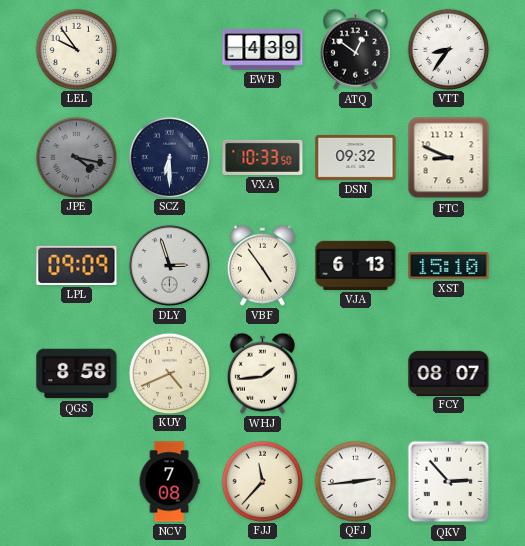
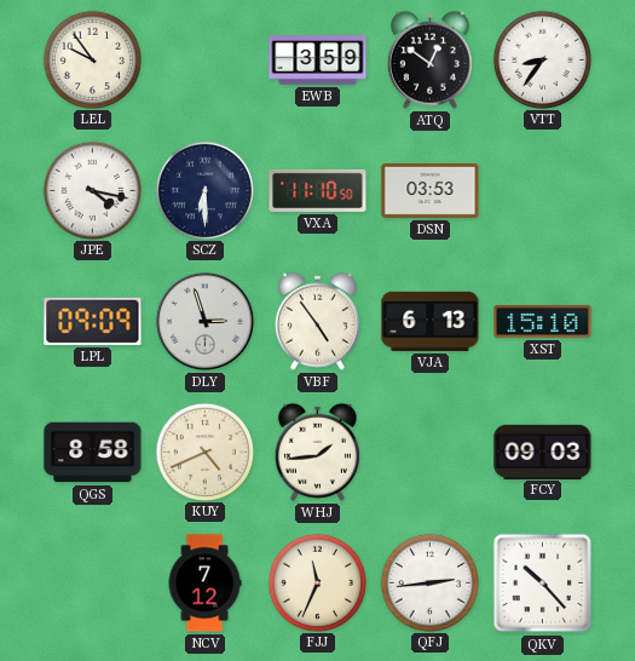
EWB: 4:39 -> 3:59 (318, 61)
JPE dial: grey -> white (92, 190)
VXA: 10:33 -> 11:10 (318, 190)
DSN: 09:32 -> 03:53 (431, 190)
FTC: 8:49 -> none (449, 158)
FCY: 08:07 -> 09:03 (543, 452)
NCV: 7:08 -> 7:12 (204, 584)
FJJ: 11:37 -> 11:34 (317, 582)
QKV: 2:53 -> 10:23 (543, 584)
